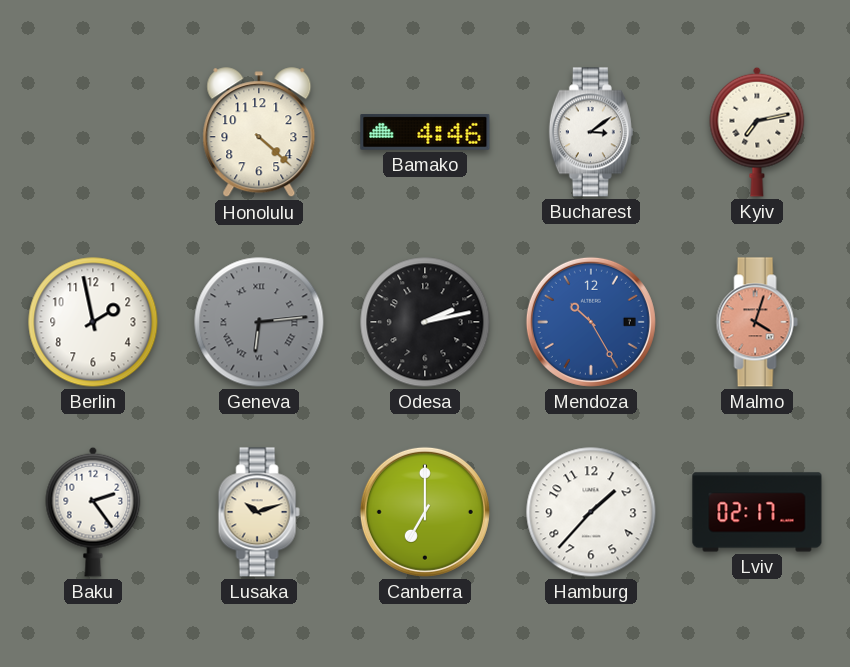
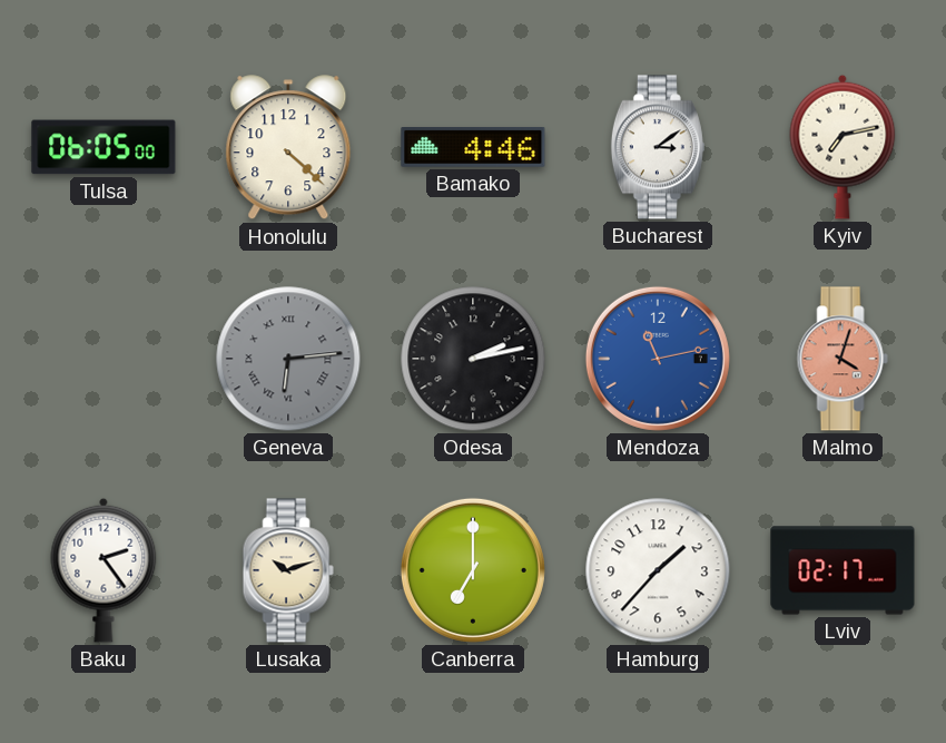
Tulsa: none -> 06:05 (104, 147)
Berlin: 1:58 -> none (93, 322)
Mendoza: 10:25 -> 11:13 (658, 359)
